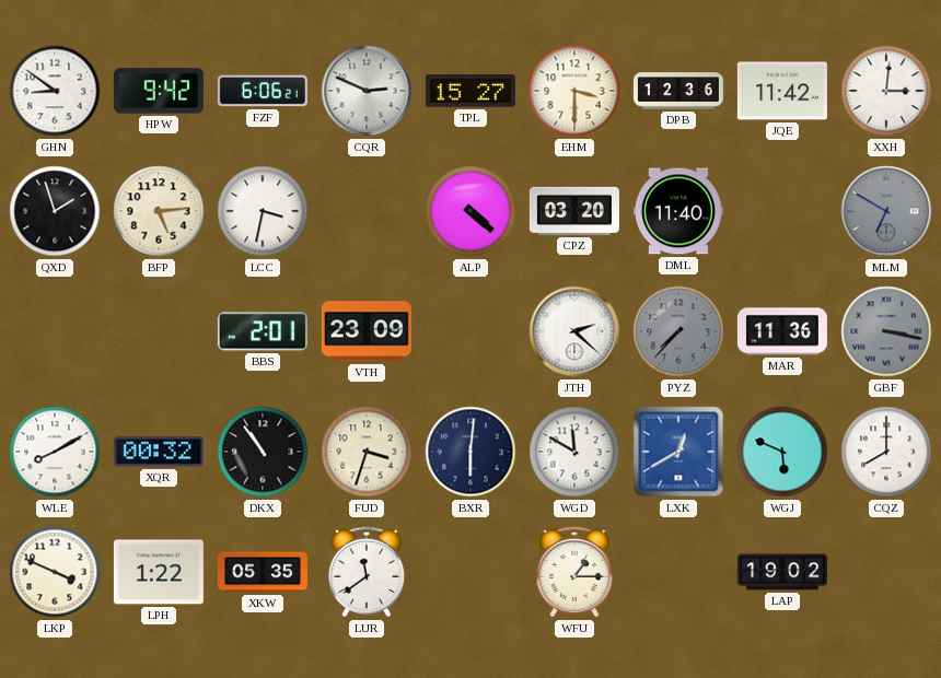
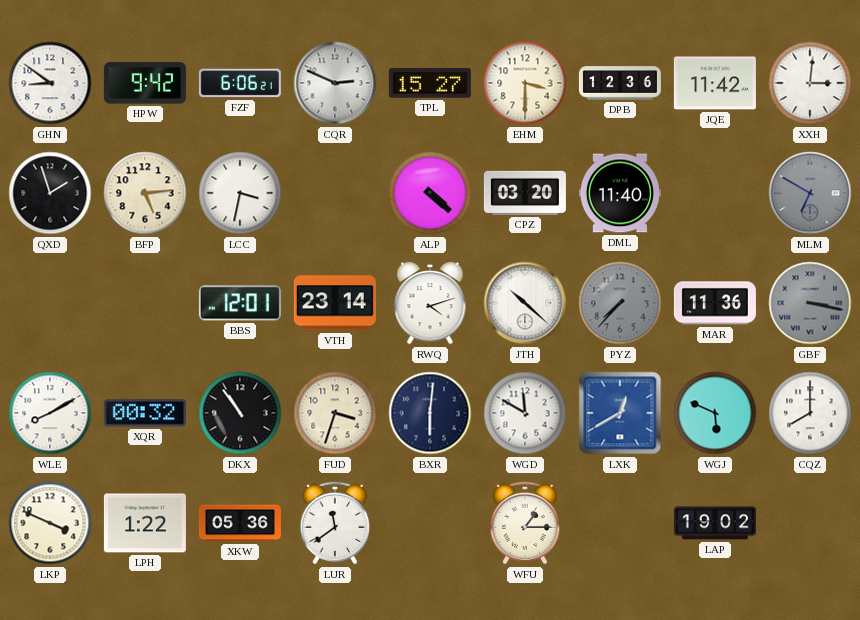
BBS: 2:01 -> 12:01 (240, 303)
VTH: 23:09 -> 23:14 (335, 303)
RWQ: none -> 4:12 (430, 304)
JTH: 2:22 -> 10:22 (525, 303)
XKW: 05:35 -> 05:36 (240, 523)
